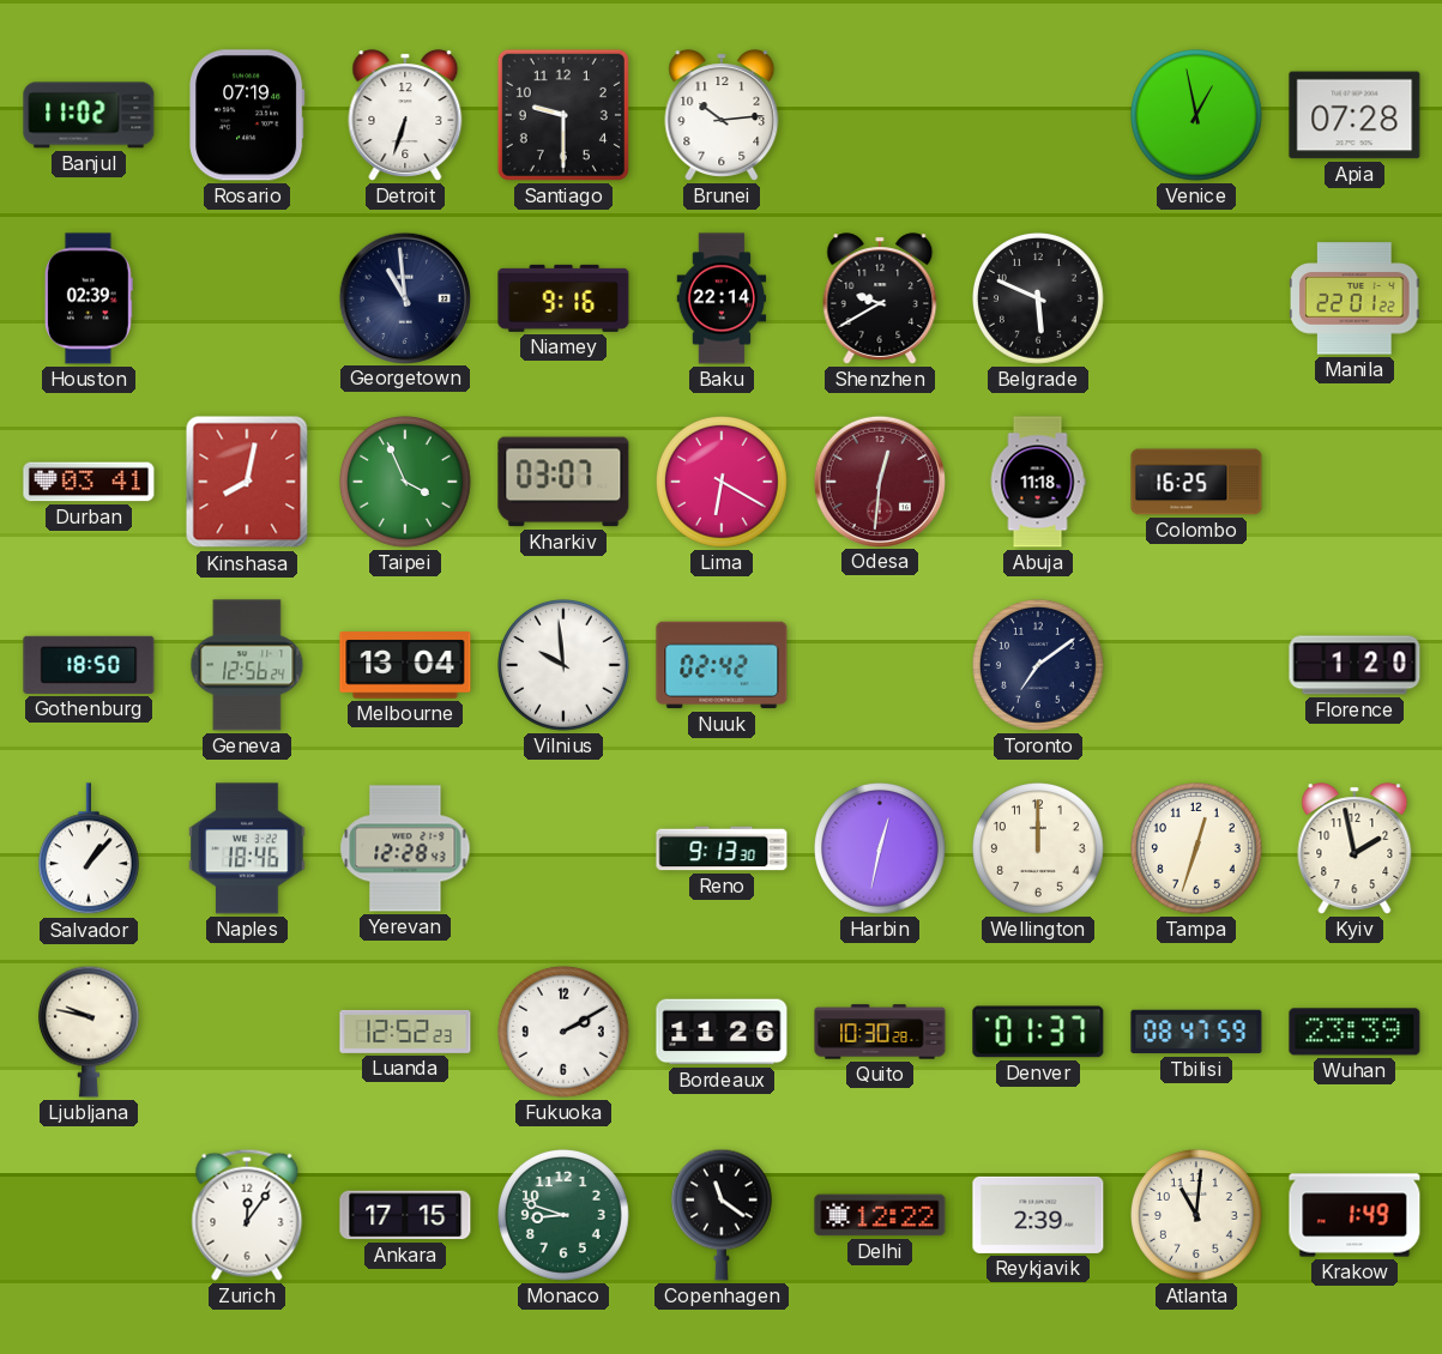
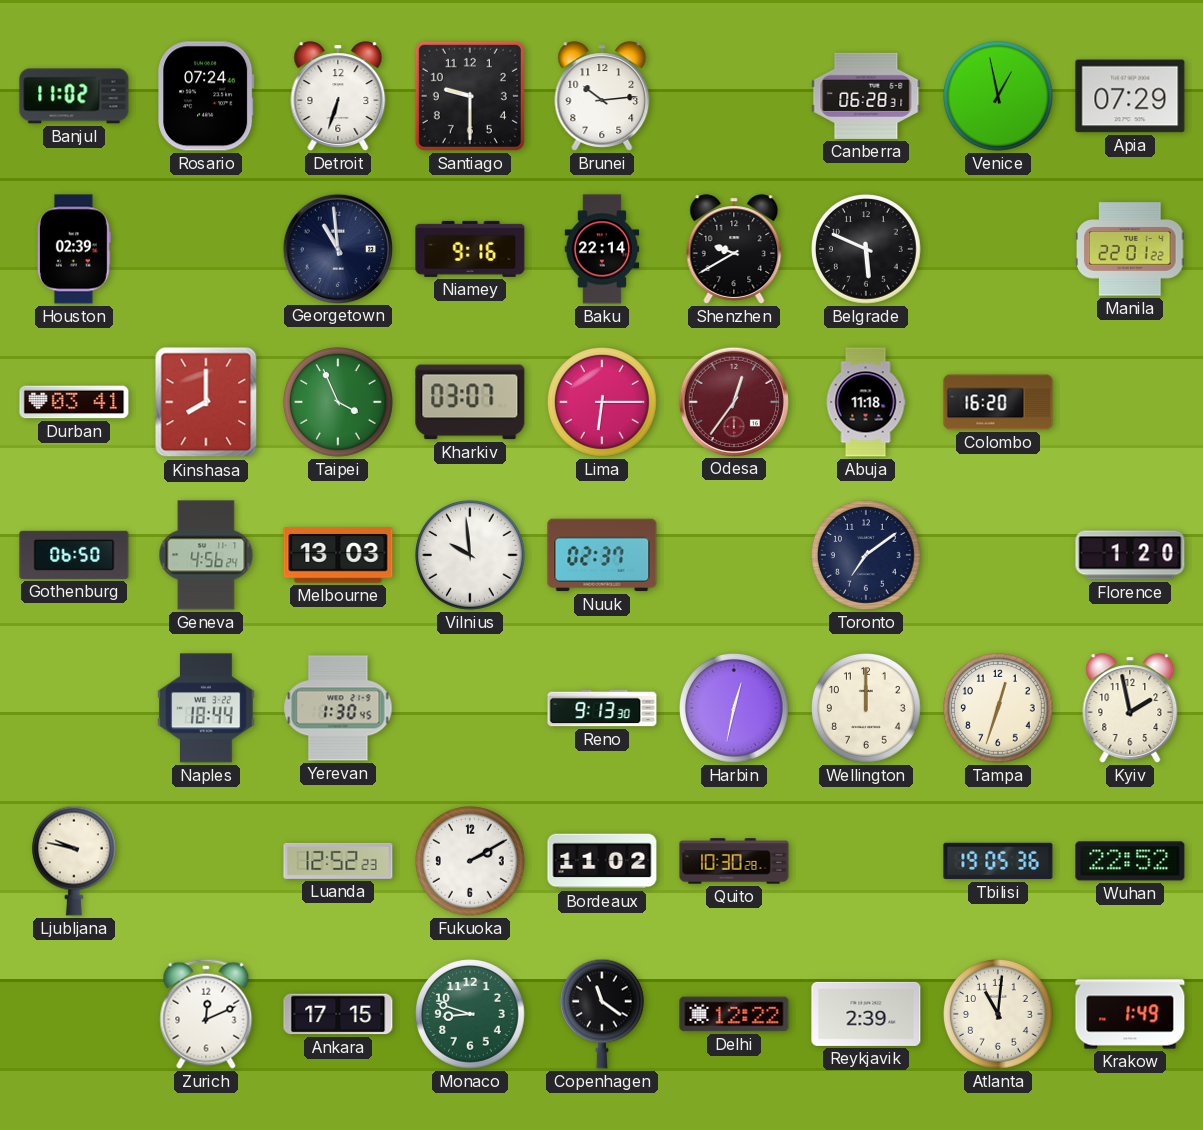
Rosario: 07:19 -> 07:24 (206, 96)
Canberra: none -> 06:28 (866, 96)
Apia: 07:28 -> 07:29 (1130, 96)
Kinshasa: 8:02 -> 8:00 (206, 402)
Lima: 6:20 -> 6:15 (603, 403)
Odesa: 12:31 -> 12:36 (733, 401)
Colombo: 16:25 -> 16:20 (998, 402)
Gothenburg: 18:50 -> 06:50 (74, 555)
Geneva: 12:56 -> 4:56 (206, 555)
Melbourne: 13:04 -> 13:03 (338, 555)
Nuuk: 02:42 -> 02:37 (602, 555)
Salvador: 1:07 -> none (89, 850)
Naples: 18:46 -> 18:44 (206, 708)
Yerevan: 12:28 -> 1:30 (338, 708)
Bordeaux: 11:26 -> 11:02 (602, 861)
Denver: 01:37 -> none (1038, 1032)
Tbilisi: 08:47 -> 19:05 (998, 861)
Wuhan: 23:39 -> 22:52 (1130, 861)
Zurich: 12:06 -> 12:11 (206, 1014)
